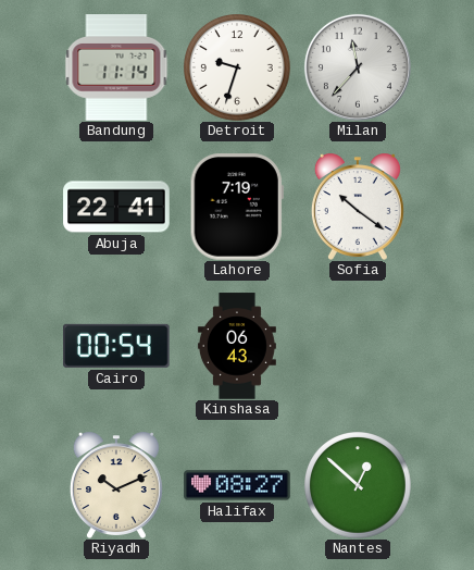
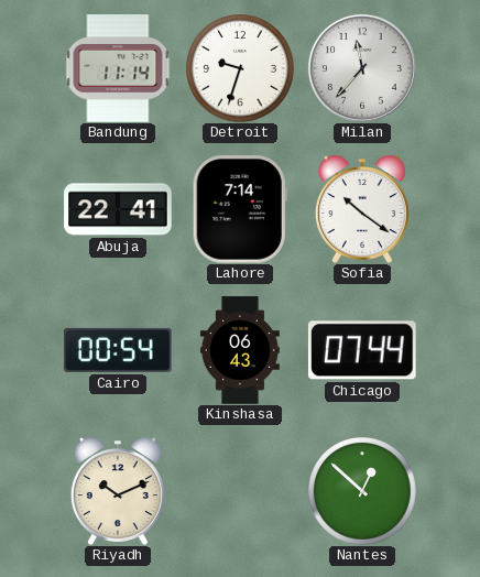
Lahore: 7:19 -> 7:14 (240, 209)
Chicago: none -> 07:44 (362, 350)
Halifax: 08:27 -> none (237, 485)
